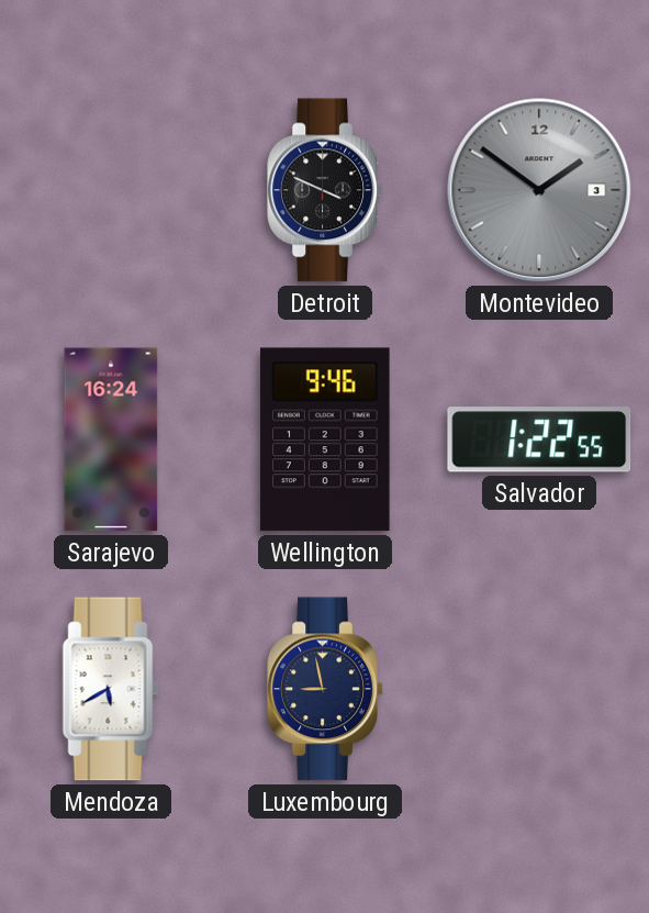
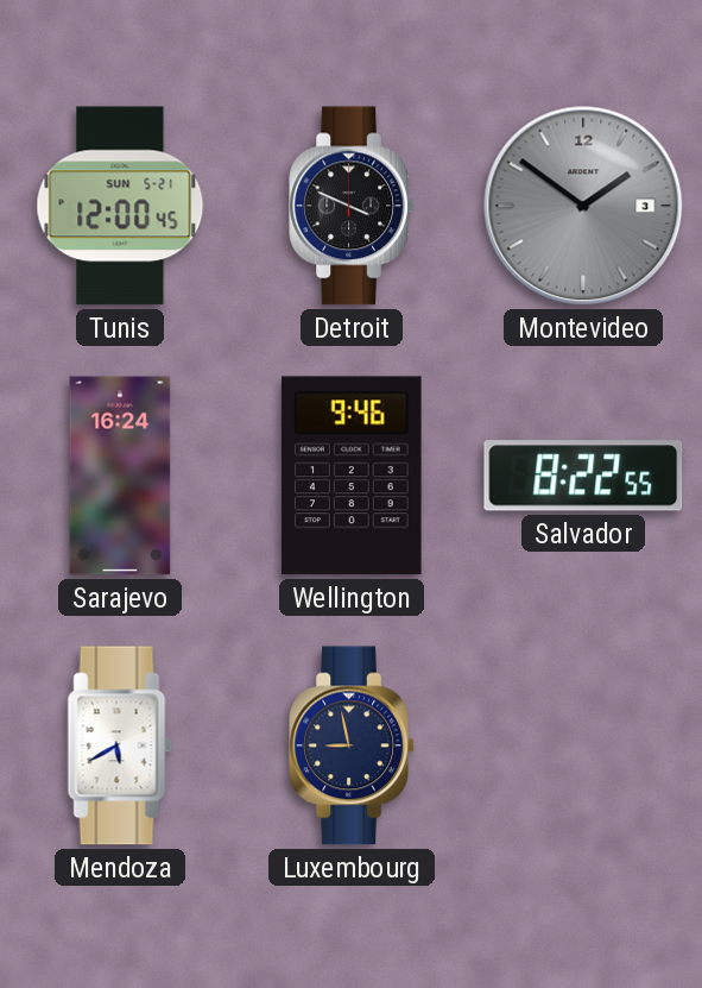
Tunis: none -> 12:00 (120, 206)
Salvador: 1:22 -> 8:22 (583, 476)
